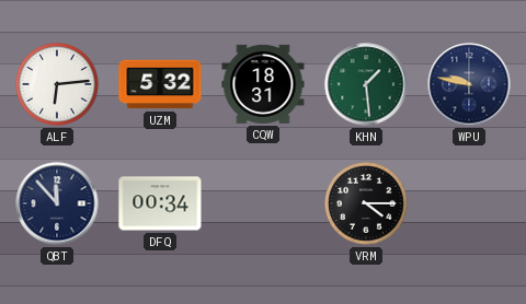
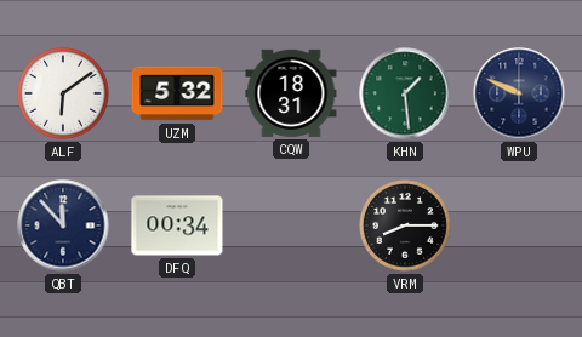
ALF: 6:14 -> 6:09 (63, 93)
WPU: 9:47 -> 9:49 (519, 93)
VRM: 4:15 -> 8:15 (405, 225)
